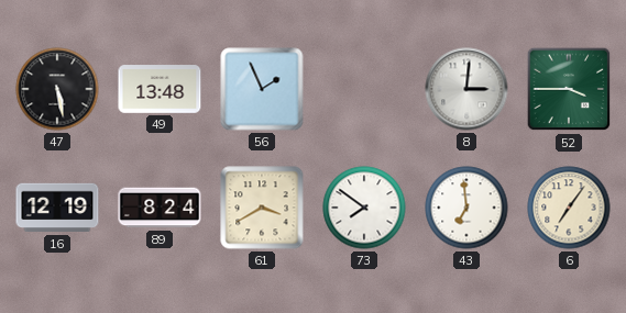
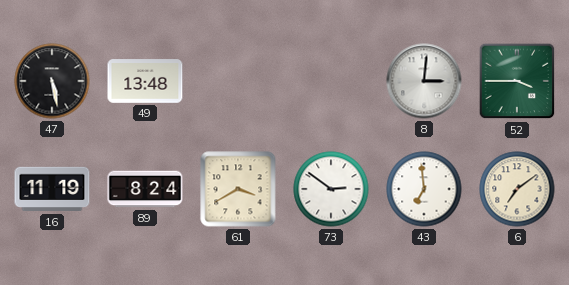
56: 1:56 -> none (262, 89)
16: 12:19 -> 11:19 (52, 189)
73: 7:51 -> 2:51 (331, 189)
6: 7:06 -> 7:09 (517, 189)
